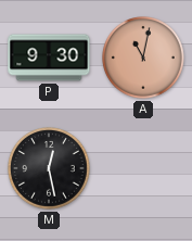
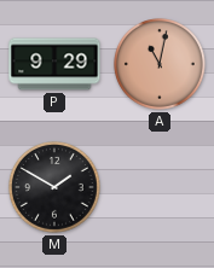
P: 9:30 -> 9:29 (54, 64)
M: 12:28 -> 1:50 (56, 188)
